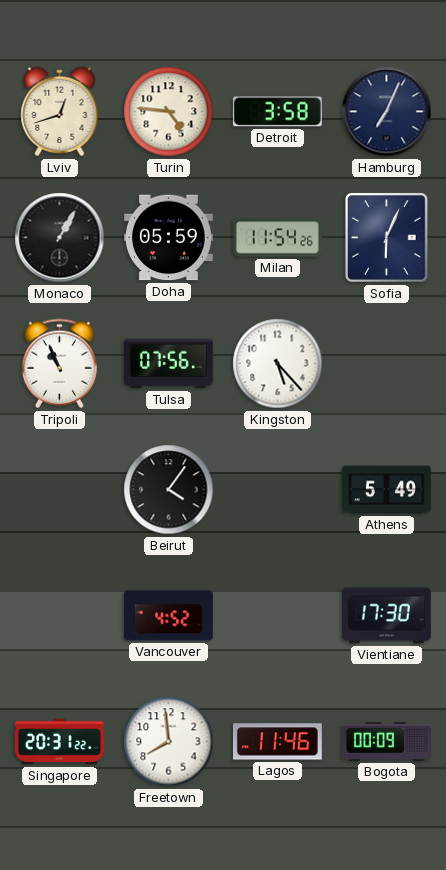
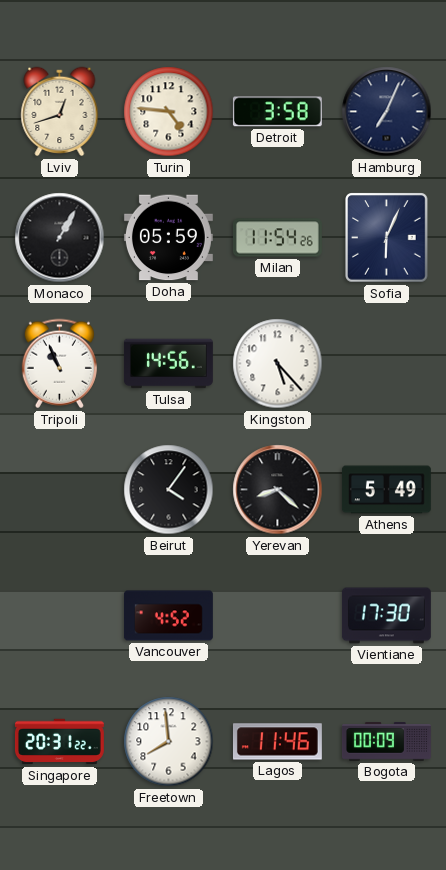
Tulsa: 07:56 -> 14:56 (168, 364)
Yerevan: none -> 8:22 (278, 490)
